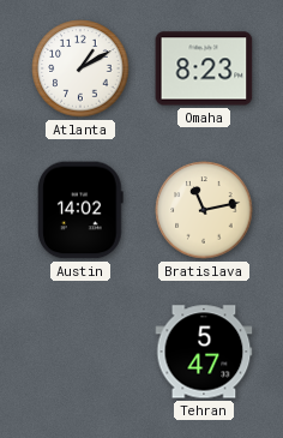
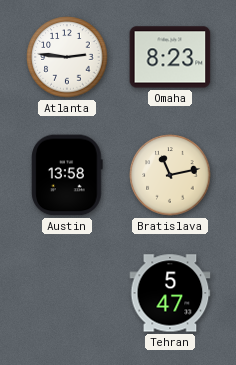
Atlanta: 1:10 -> 2:46 (67, 57)
Austin: 14:02 -> 13:58 (67, 175)
